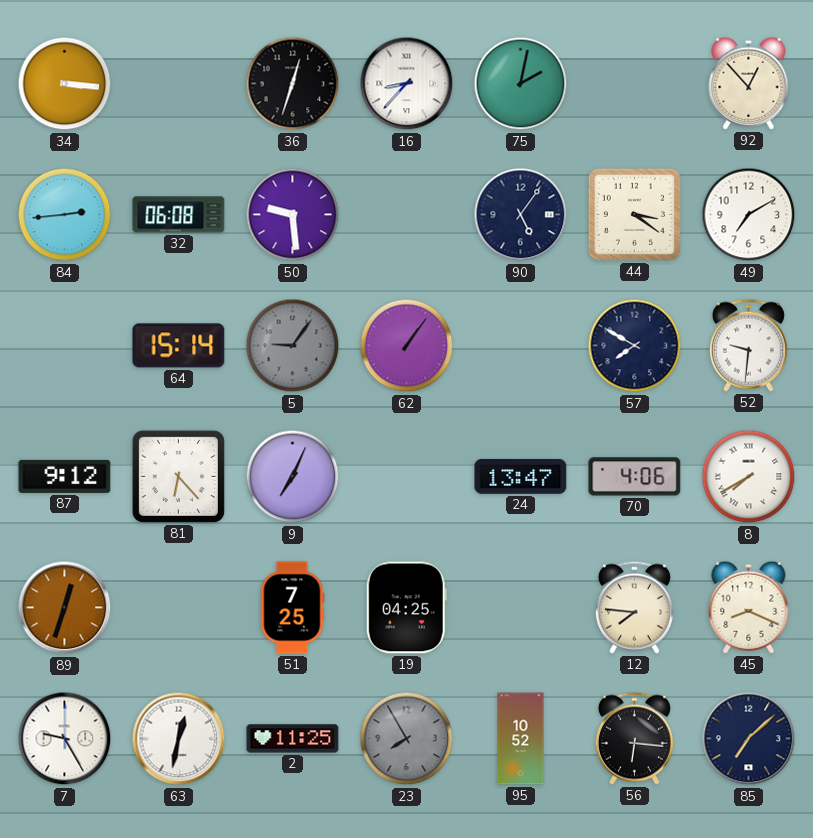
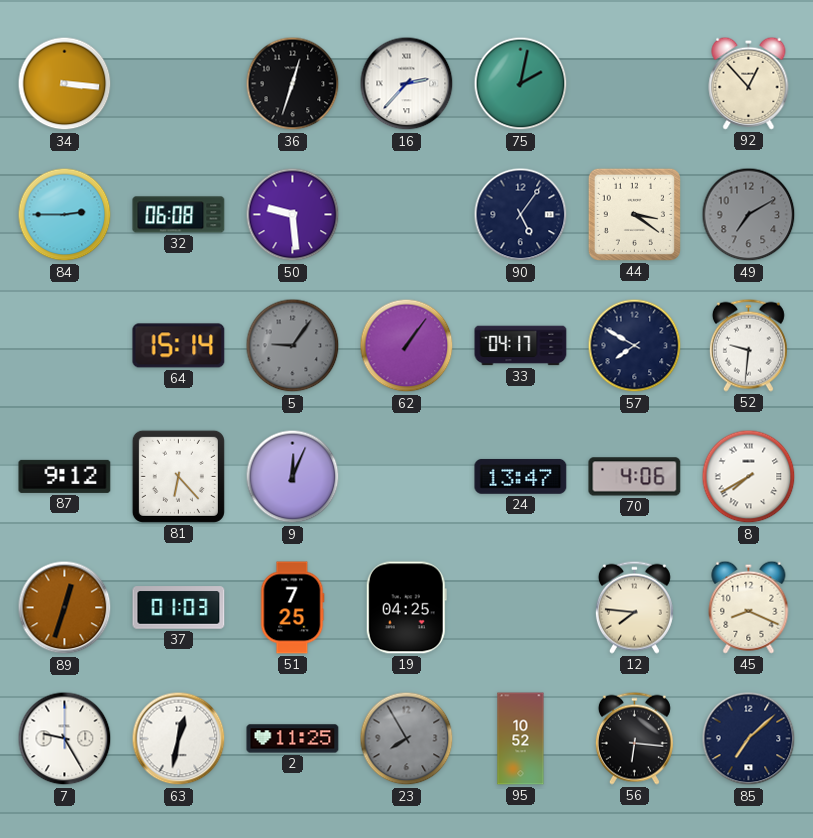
16: 8:37 -> 2:37 (407, 84)
84: 2:44 -> 2:45 (65, 215)
49 dial: white -> grey (749, 215)
33: none -> 04:17 (521, 346)
9: 7:04 -> 12:04 (293, 477)
37: none -> 01:03 (179, 608)
